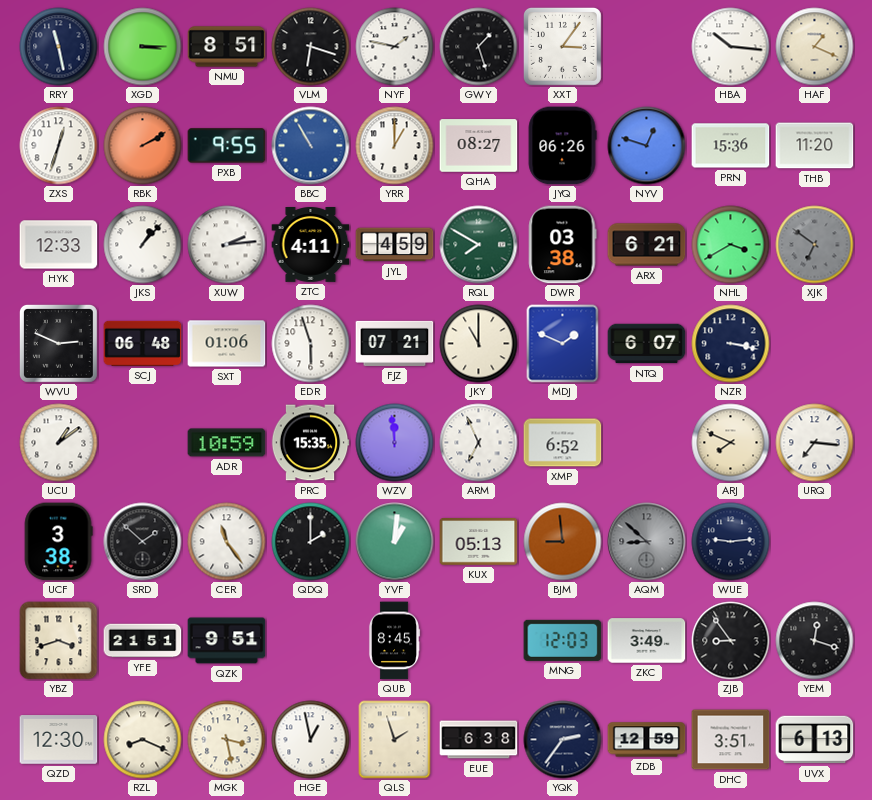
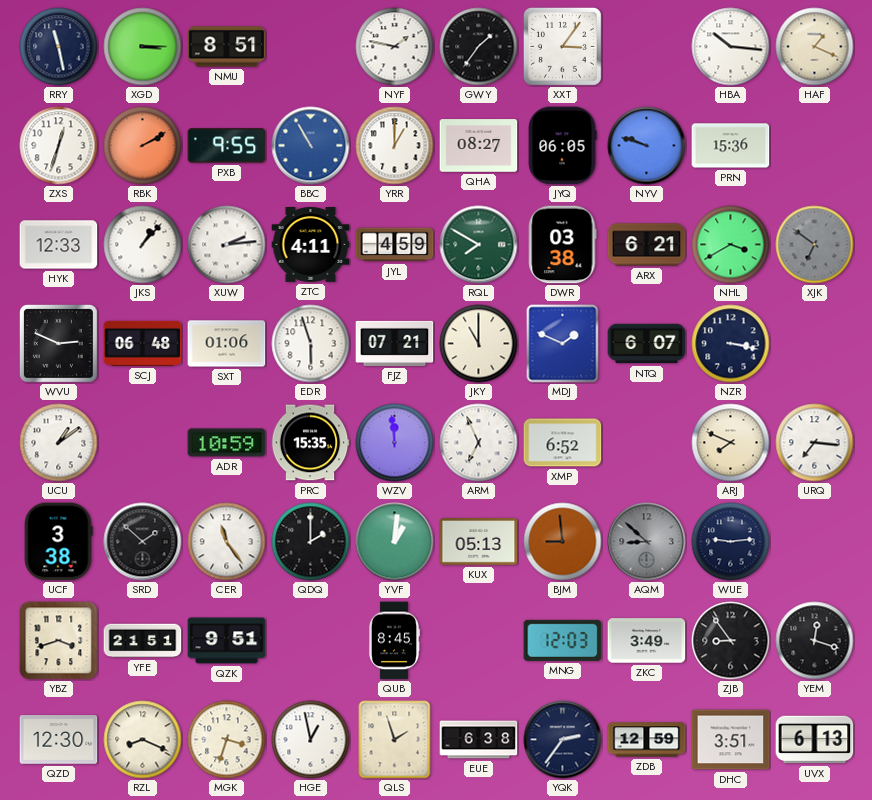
VLM: 6:18 -> none (311, 47)
GWY: 1:27 -> 1:36 (479, 47)
JYQ: 06:26 -> 06:05 (562, 146)
NYV: 12:48 -> 9:48 (647, 146)
THB: 11:20 -> none (815, 146)
MGK: 3:28 -> 3:33 (227, 740)
